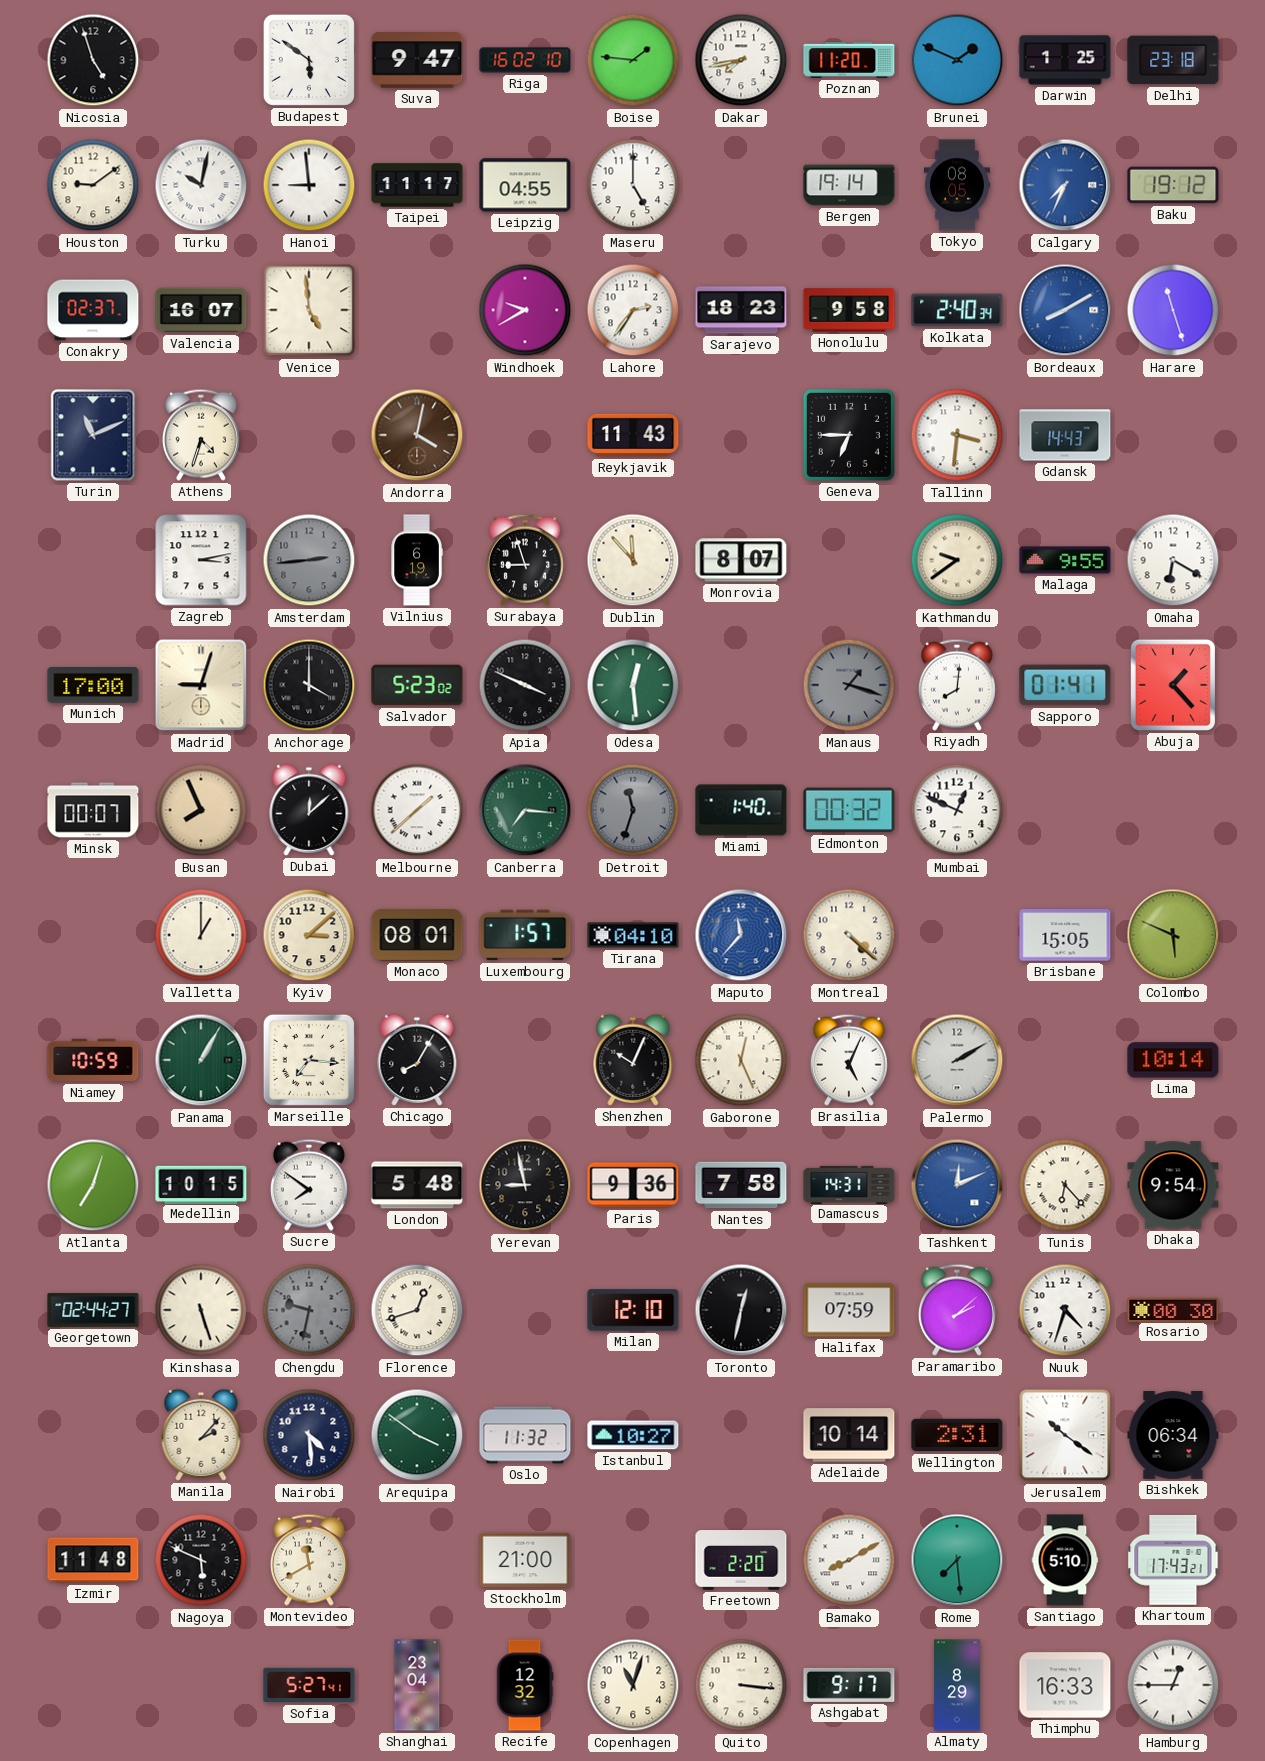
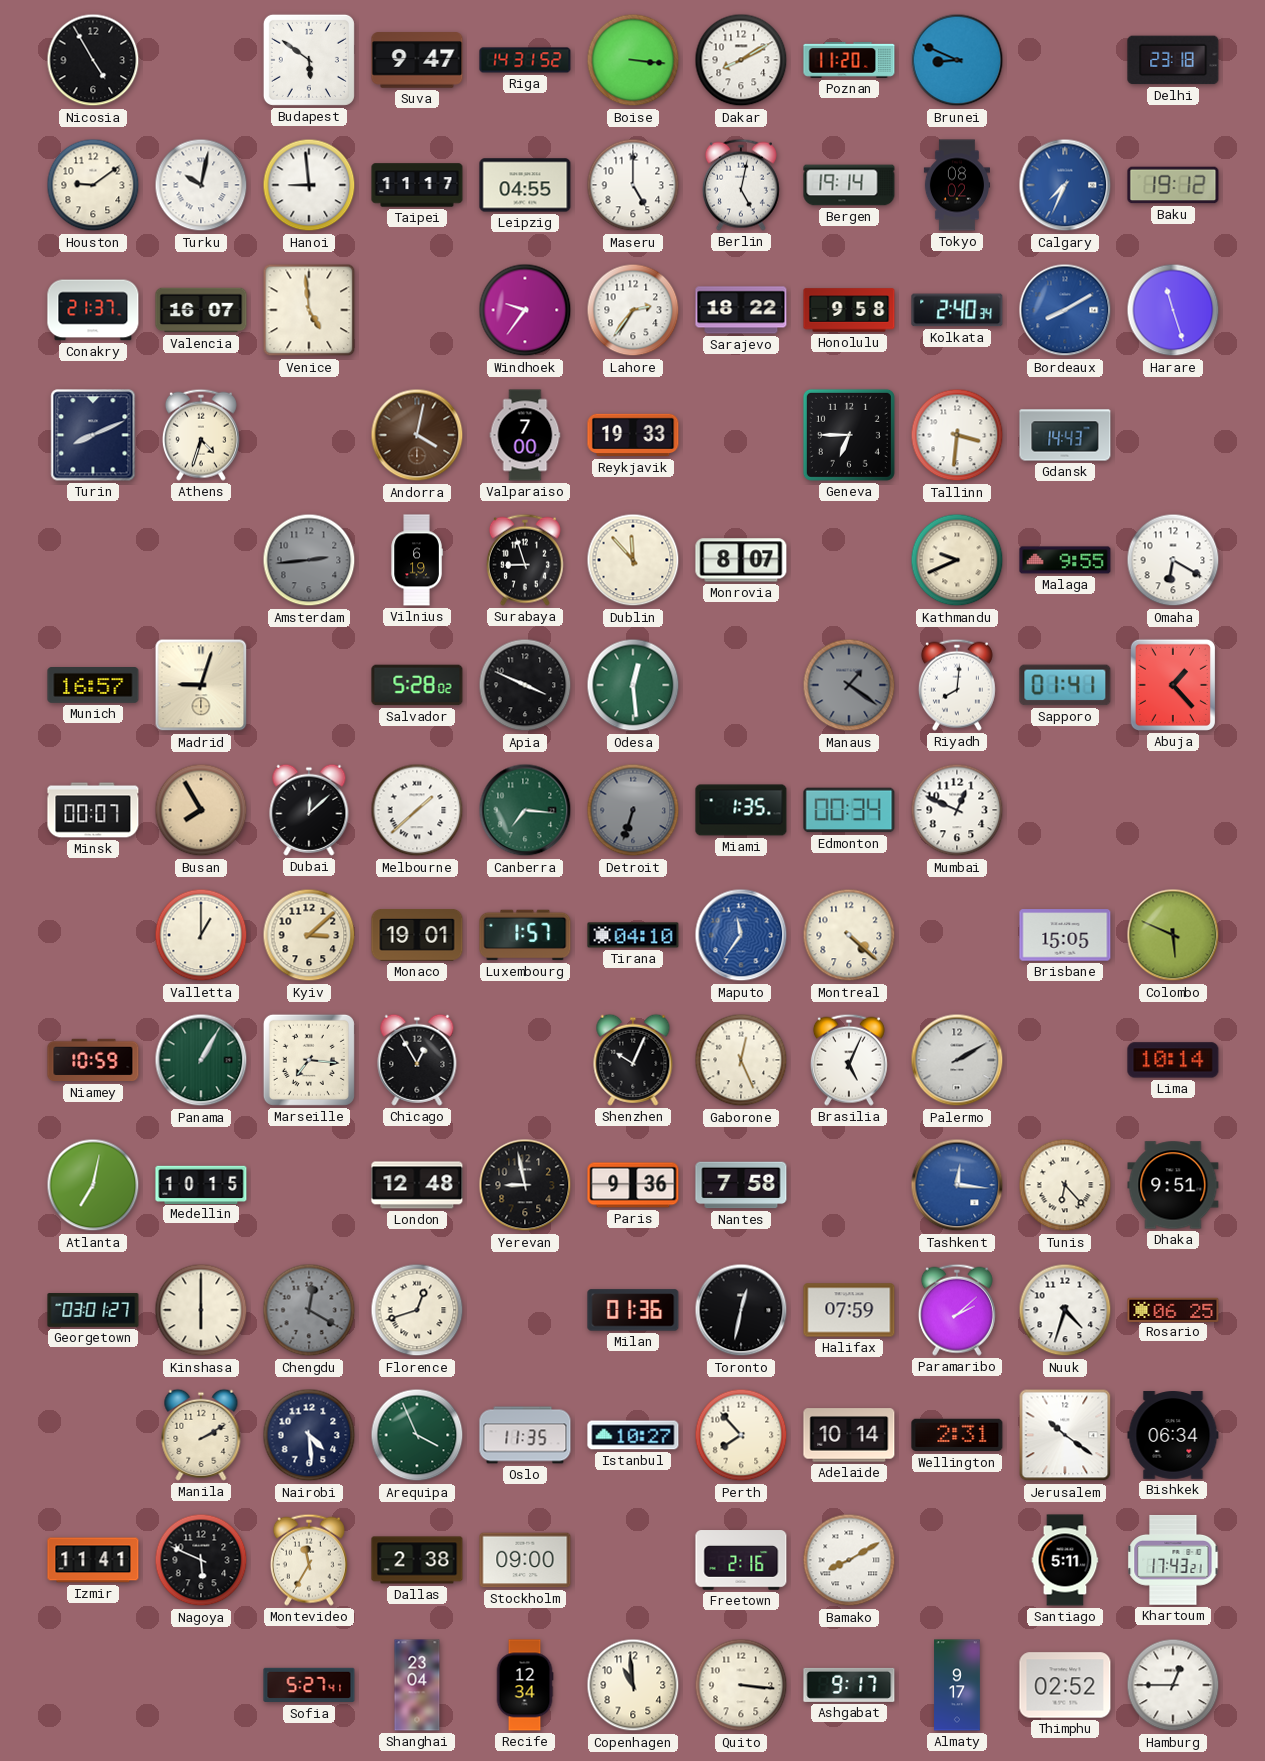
Nicosia: 4:57 -> 4:55 (93, 60)
Riga: 16:02 -> 14:31 (525, 60)
Boise: 1:46 -> 3:16 (633, 60)
Dakar: 7:43 -> 8:10 (741, 60)
Brunei: 1:49 -> 8:49 (957, 60)
Darwin: 1:25 -> none (1065, 60)
Berlin: none -> 5:02 (741, 185)
Tokyo: 08:05 -> 08:02 (957, 185)
Conakry: 02:37 -> 21:37 (93, 310)
Windhoek: 9:40 -> 9:36 (525, 310)
Sarajevo: 18:23 -> 18:22 (741, 310)
Turin: 11:11 -> 8:11 (93, 435)
Valparaiso: none -> 7:00 (525, 435)
Reykjavik: 11:43 -> 19:33 (633, 435)
Zagreb: 3:13 -> none (201, 560)
Kathmandu: 9:39 -> 9:41 (957, 560)
Munich: 17:00 -> 16:57 (93, 686)
Anchorage: 4:00 -> none (309, 685)
Salvador: 5:23 -> 5:28 (417, 685)
Manaus: 1:18 -> 1:21 (849, 685)
Busan: 7:56 -> 7:55 (201, 810)
Detroit: 11:33 -> 6:33 (633, 810)
Miami: 1:40 -> 1:35 (741, 810)
Edmonton: 00:32 -> 00:34 (849, 810)
Monaco: 08:01 -> 19:01 (417, 936)
Maputo: 11:37 -> 11:36 (741, 935)
Chicago: 8:05 -> 12:55 (417, 1060)
Atlanta: 7:03 -> 7:02 (93, 1185)
Sucre: 7:51 -> none (309, 1185)
London: 5:48 -> 12:48 (417, 1185)
Damascus: 14:31 -> none (849, 1184)
Tashkent: 12:11 -> 12:16 (957, 1185)
Dhaka: 9:54 -> 9:51 (1173, 1185)
Georgetown: 02:44 -> 03:01 (93, 1310)
Kinshasa: 5:27 -> 6:00 (201, 1310)
Chengdu: 9:32 -> 12:20 (309, 1310)
Milan: 12:10 -> 01:36 (633, 1310)
Rosario: 00:30 -> 06:25 (1173, 1309)
Manila: 2:07 -> 2:10 (201, 1435)
Arequipa: 3:51 -> 3:56 (417, 1435)
Oslo: 11:32 -> 11:35 (525, 1435)
Perth: none -> 7:53 (741, 1435)
Izmir: 11:48 -> 11:41 (93, 1560)
Montevideo: 11:40 -> 11:35 (309, 1560)
Dallas: none -> 2:38 (417, 1560)
Stockholm: 21:00 -> 09:00 (525, 1560)
Freetown: 2:20 -> 2:16 (741, 1560)
Rome: 7:29 -> none (957, 1560)
Santiago: 5:10 -> 5:11 (1065, 1560)
Recife: 12:32 -> 12:34 (525, 1685)
Copenhagen: 11:03 -> 10:59 (633, 1685)
Almaty: 8:29 -> 9:17 (957, 1685)
Thimphu: 16:33 -> 02:52 (1065, 1685)
